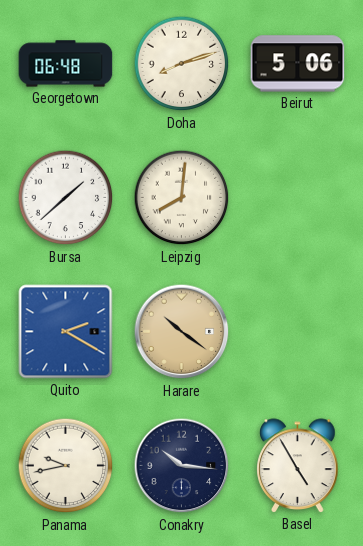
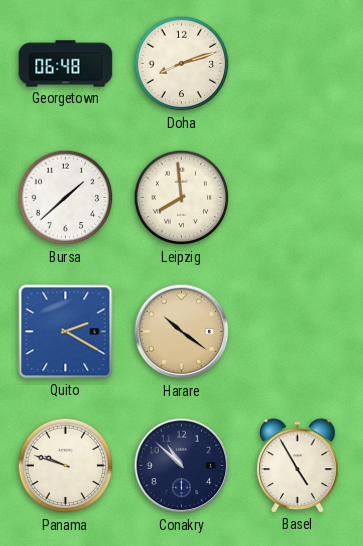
Beirut: 5:06 -> none (298, 64)
Leipzig: 8:01 -> 7:59 (182, 198)
Panama: 9:43 -> 9:48 (66, 466)
Conakry: 10:16 -> 10:52 (182, 466)
